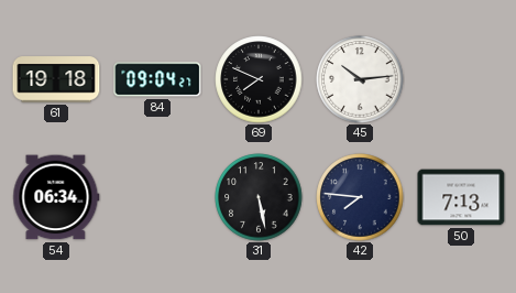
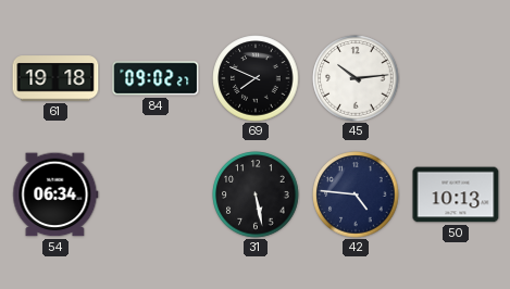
84: 09:04 -> 09:02 (156, 78)
42: 7:46 -> 4:46 (356, 194)
50: 7:13 -> 10:13 (456, 194)
